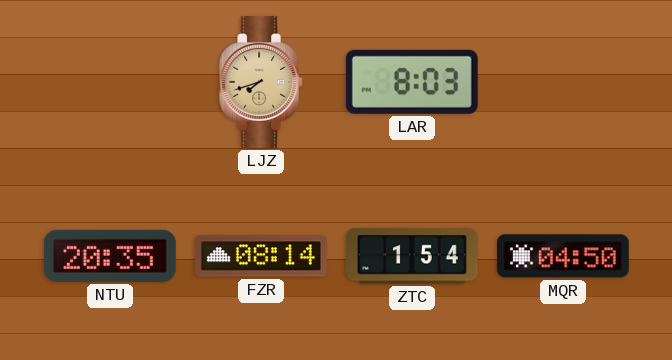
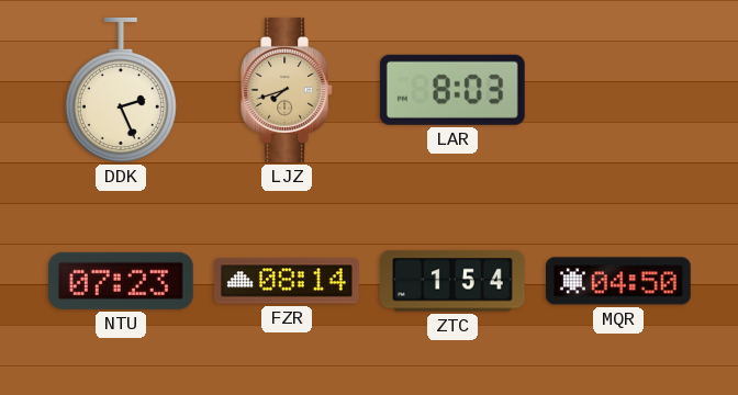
DDK: none -> 2:26 (121, 90)
NTU: 20:35 -> 07:23 (121, 281)
